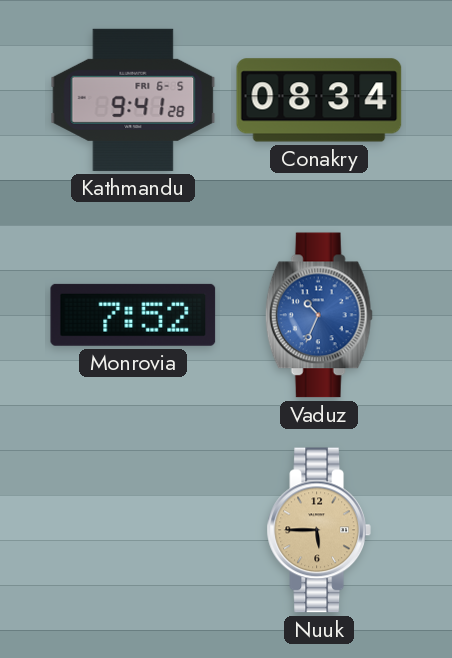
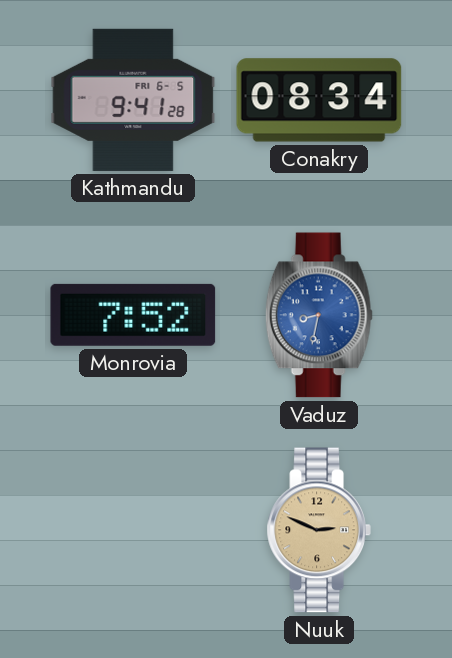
Vaduz: 10:34 -> 8:32 (319, 315)
Nuuk: 5:45 -> 2:49 (319, 530)
